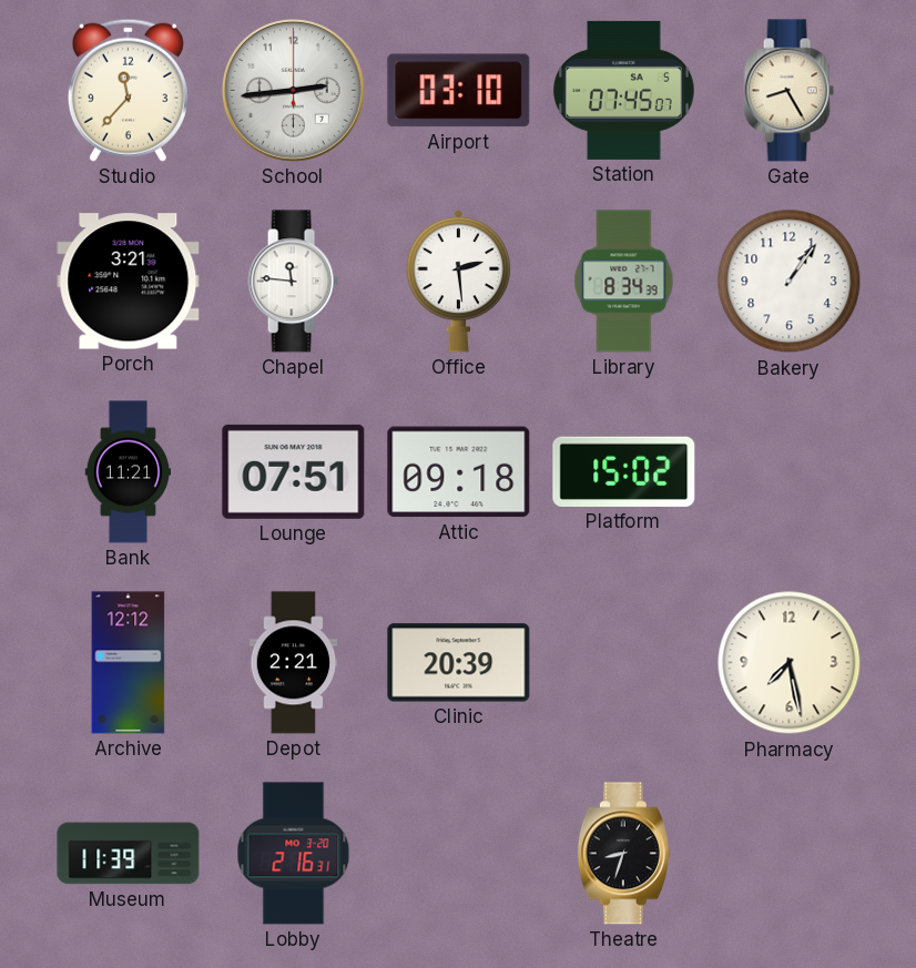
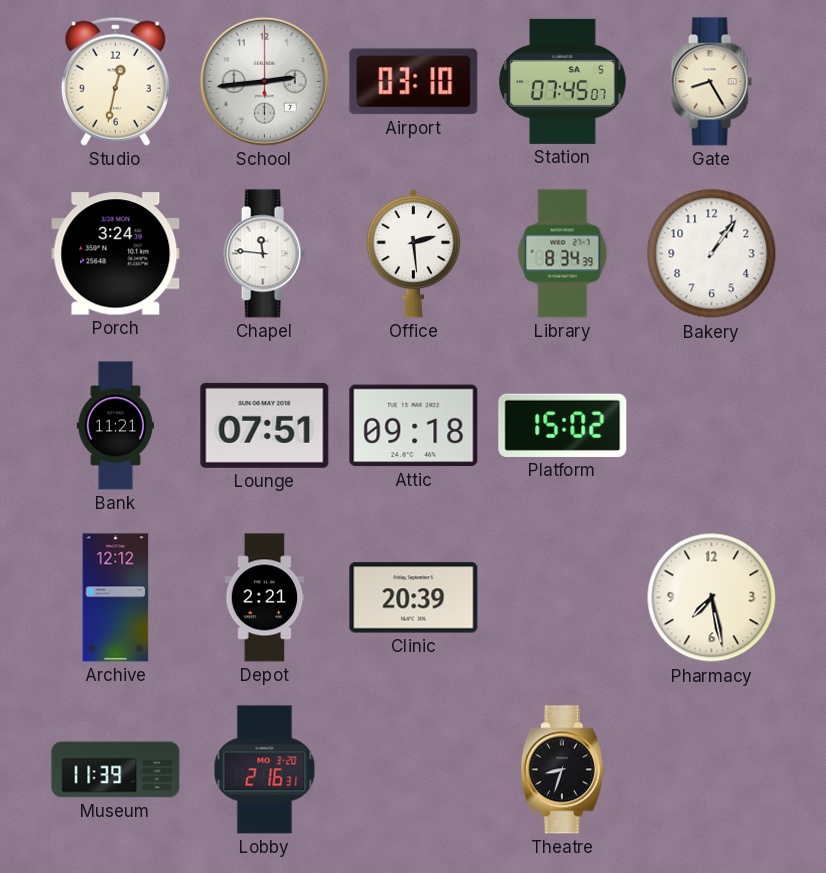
Studio: 11:37 -> 12:32 (115, 81)
Porch: 3:21 -> 3:24 (116, 254)
